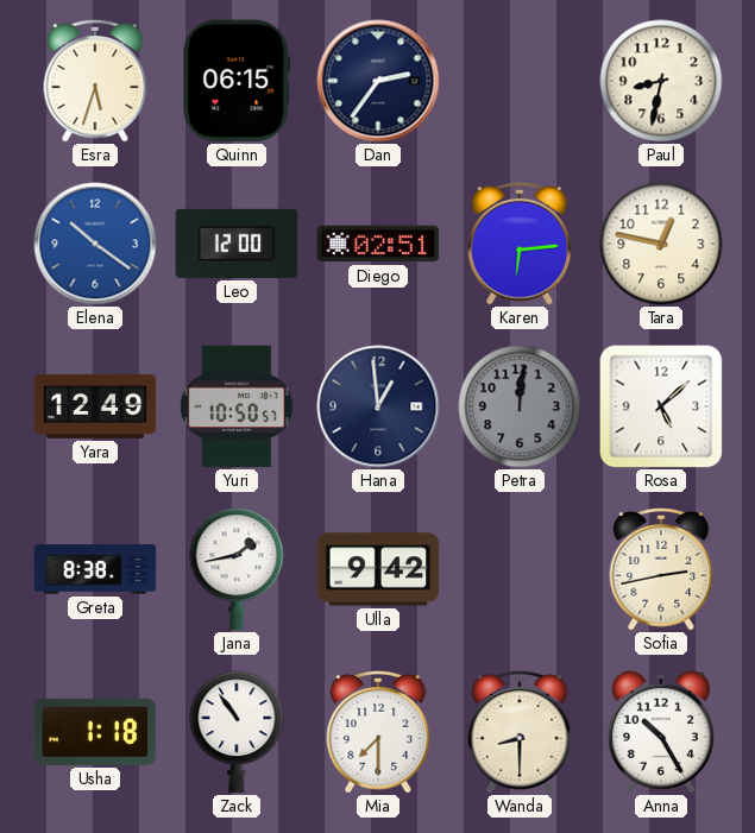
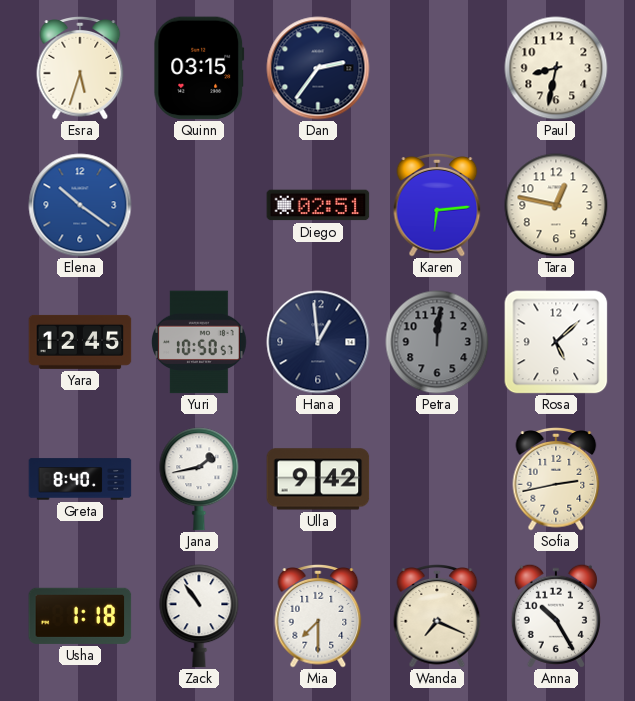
Quinn: 06:15 -> 03:15 (199, 68)
Leo: 12:00 -> none (237, 244)
Yara: 12:49 -> 12:45 (80, 342)
Greta: 8:38 -> 8:40 (80, 479)
Wanda: 8:30 -> 7:19 (437, 617)
